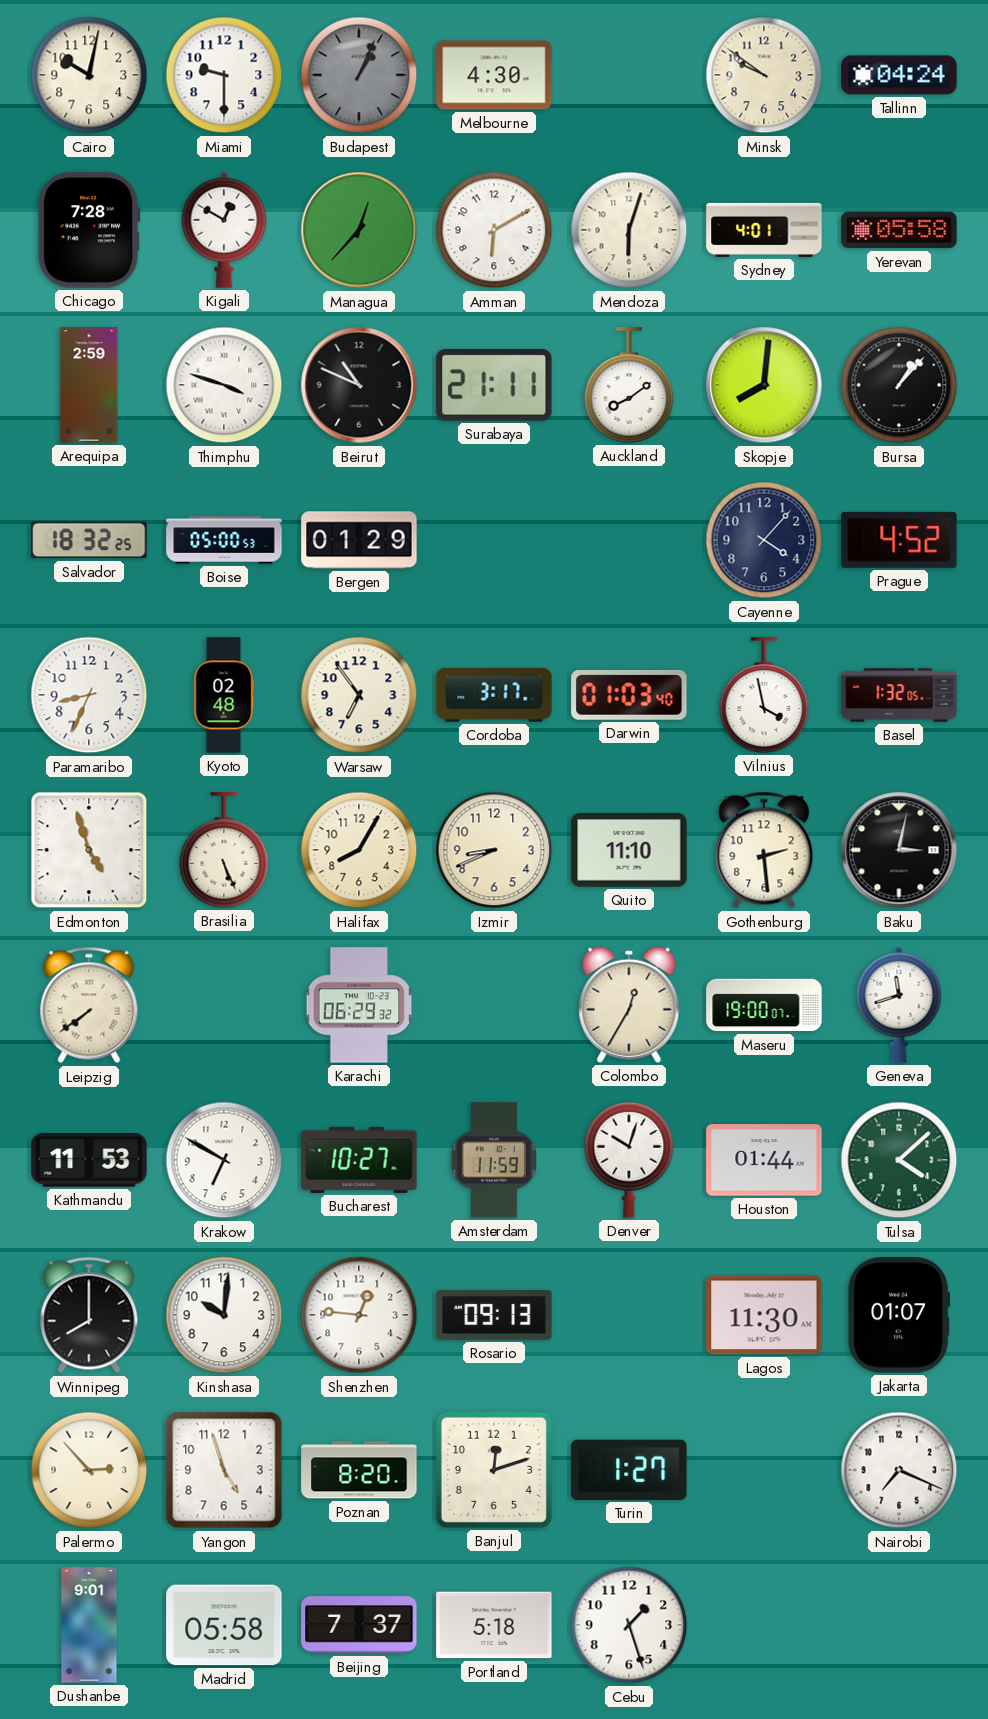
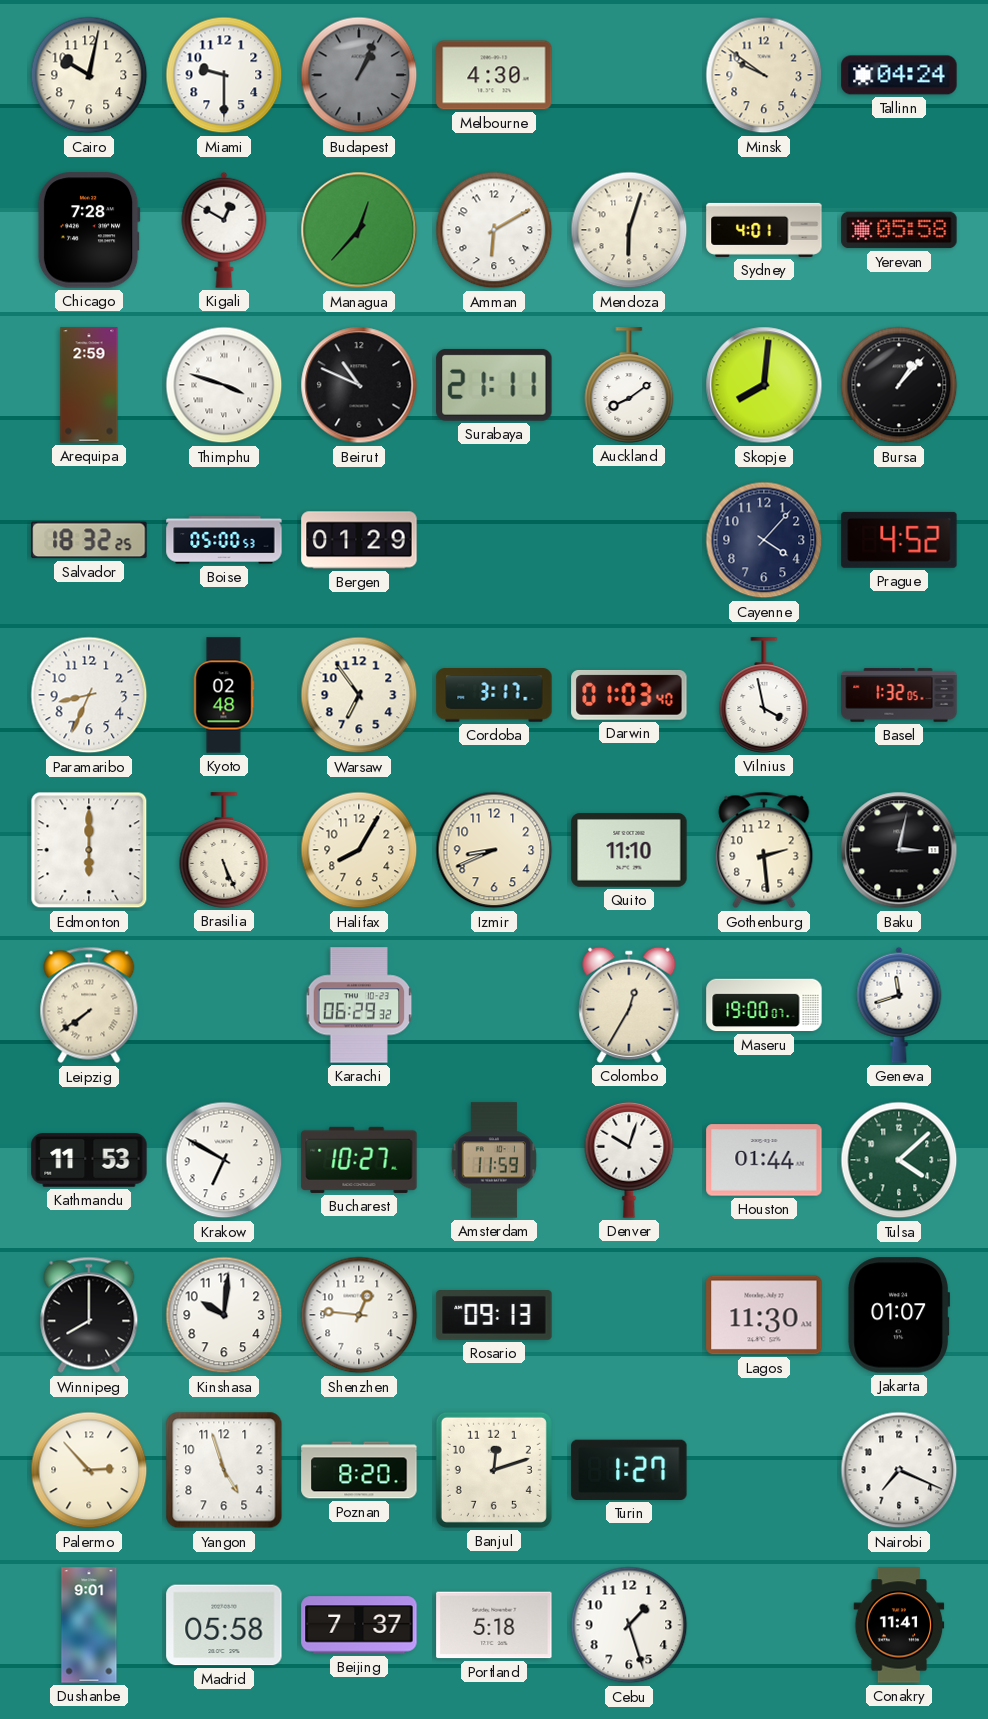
Edmonton: 4:57 -> 6:00 (89, 850)
Conakry: none -> 11:41 (899, 1625)
